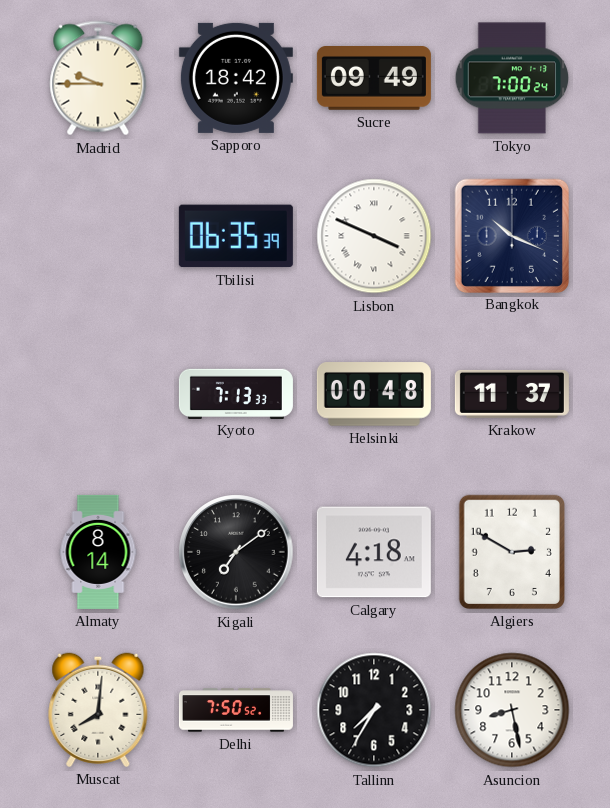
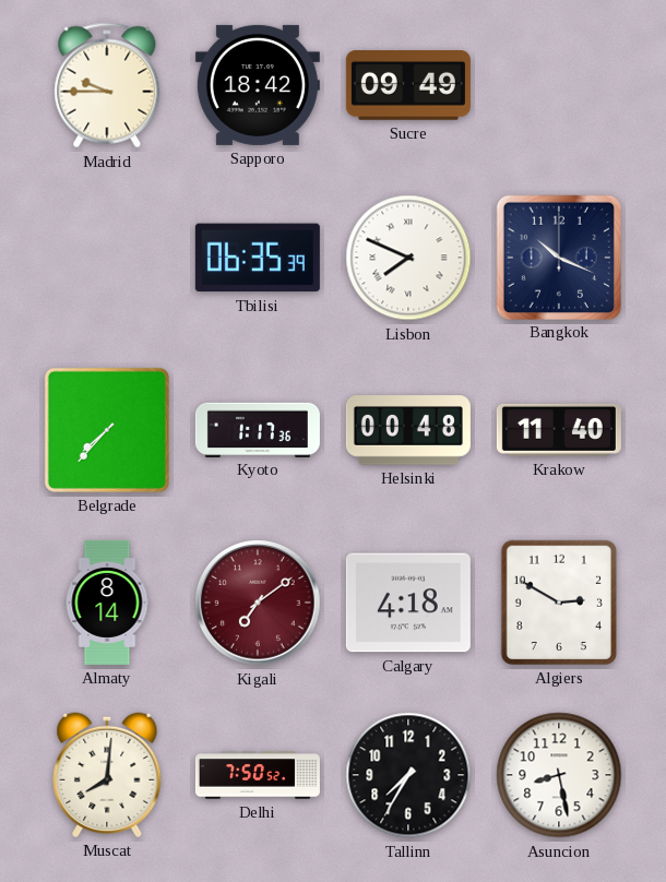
Tokyo: 7:00 -> none (512, 78)
Lisbon: 3:49 -> 7:49 (408, 258)
Belgrade: none -> 7:37 (107, 430)
Kyoto: 7:13 -> 1:17 (258, 429)
Krakow: 11:37 -> 11:40 (559, 430)
Kigali dial: black -> burgundy (258, 603)
